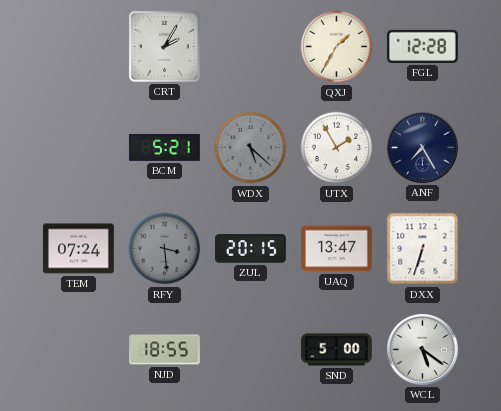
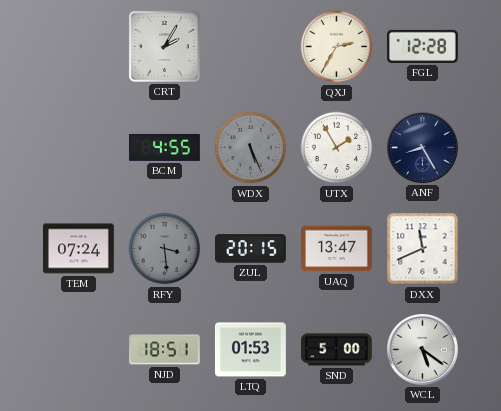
QXJ: 1:35 -> 2:35 (337, 47)
BCM: 5:21 -> 4:55 (165, 147)
WDX: 5:22 -> 5:26 (251, 148)
ANF: 7:25 -> 8:25 (423, 148)
DXX: 6:33 -> 11:41 (423, 249)
NJD: 18:55 -> 18:51 (165, 350)
LTQ: none -> 01:53 (251, 350)
